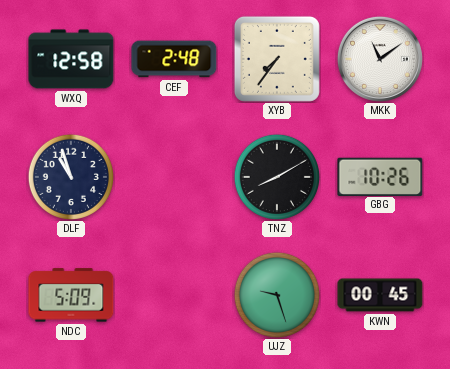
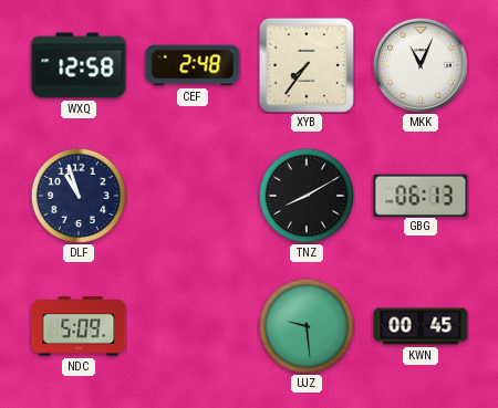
MKK: 11:09 -> 11:04 (421, 65)
GBG: 10:26 -> 06:13 (421, 195)
UJZ: 9:27 -> 9:29 (307, 326)
